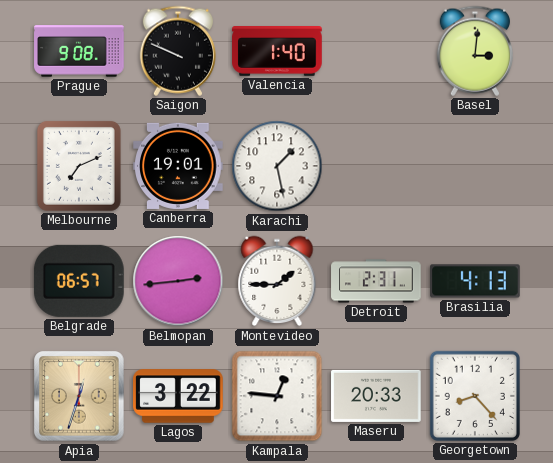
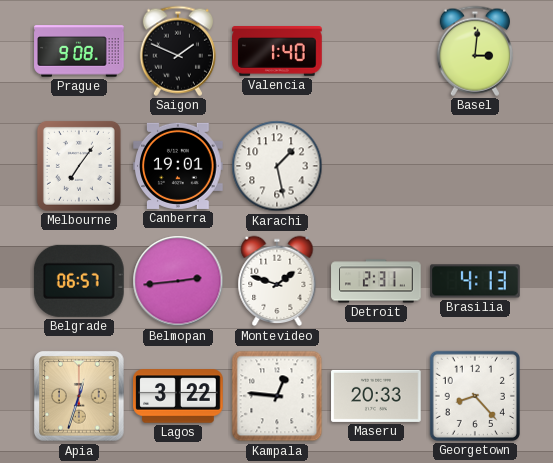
Saigon: 9:49 -> 1:49 (178, 51)
Melbourne: 7:11 -> 7:06 (79, 166)
Montevideo: 1:45 -> 1:48 (277, 281)
